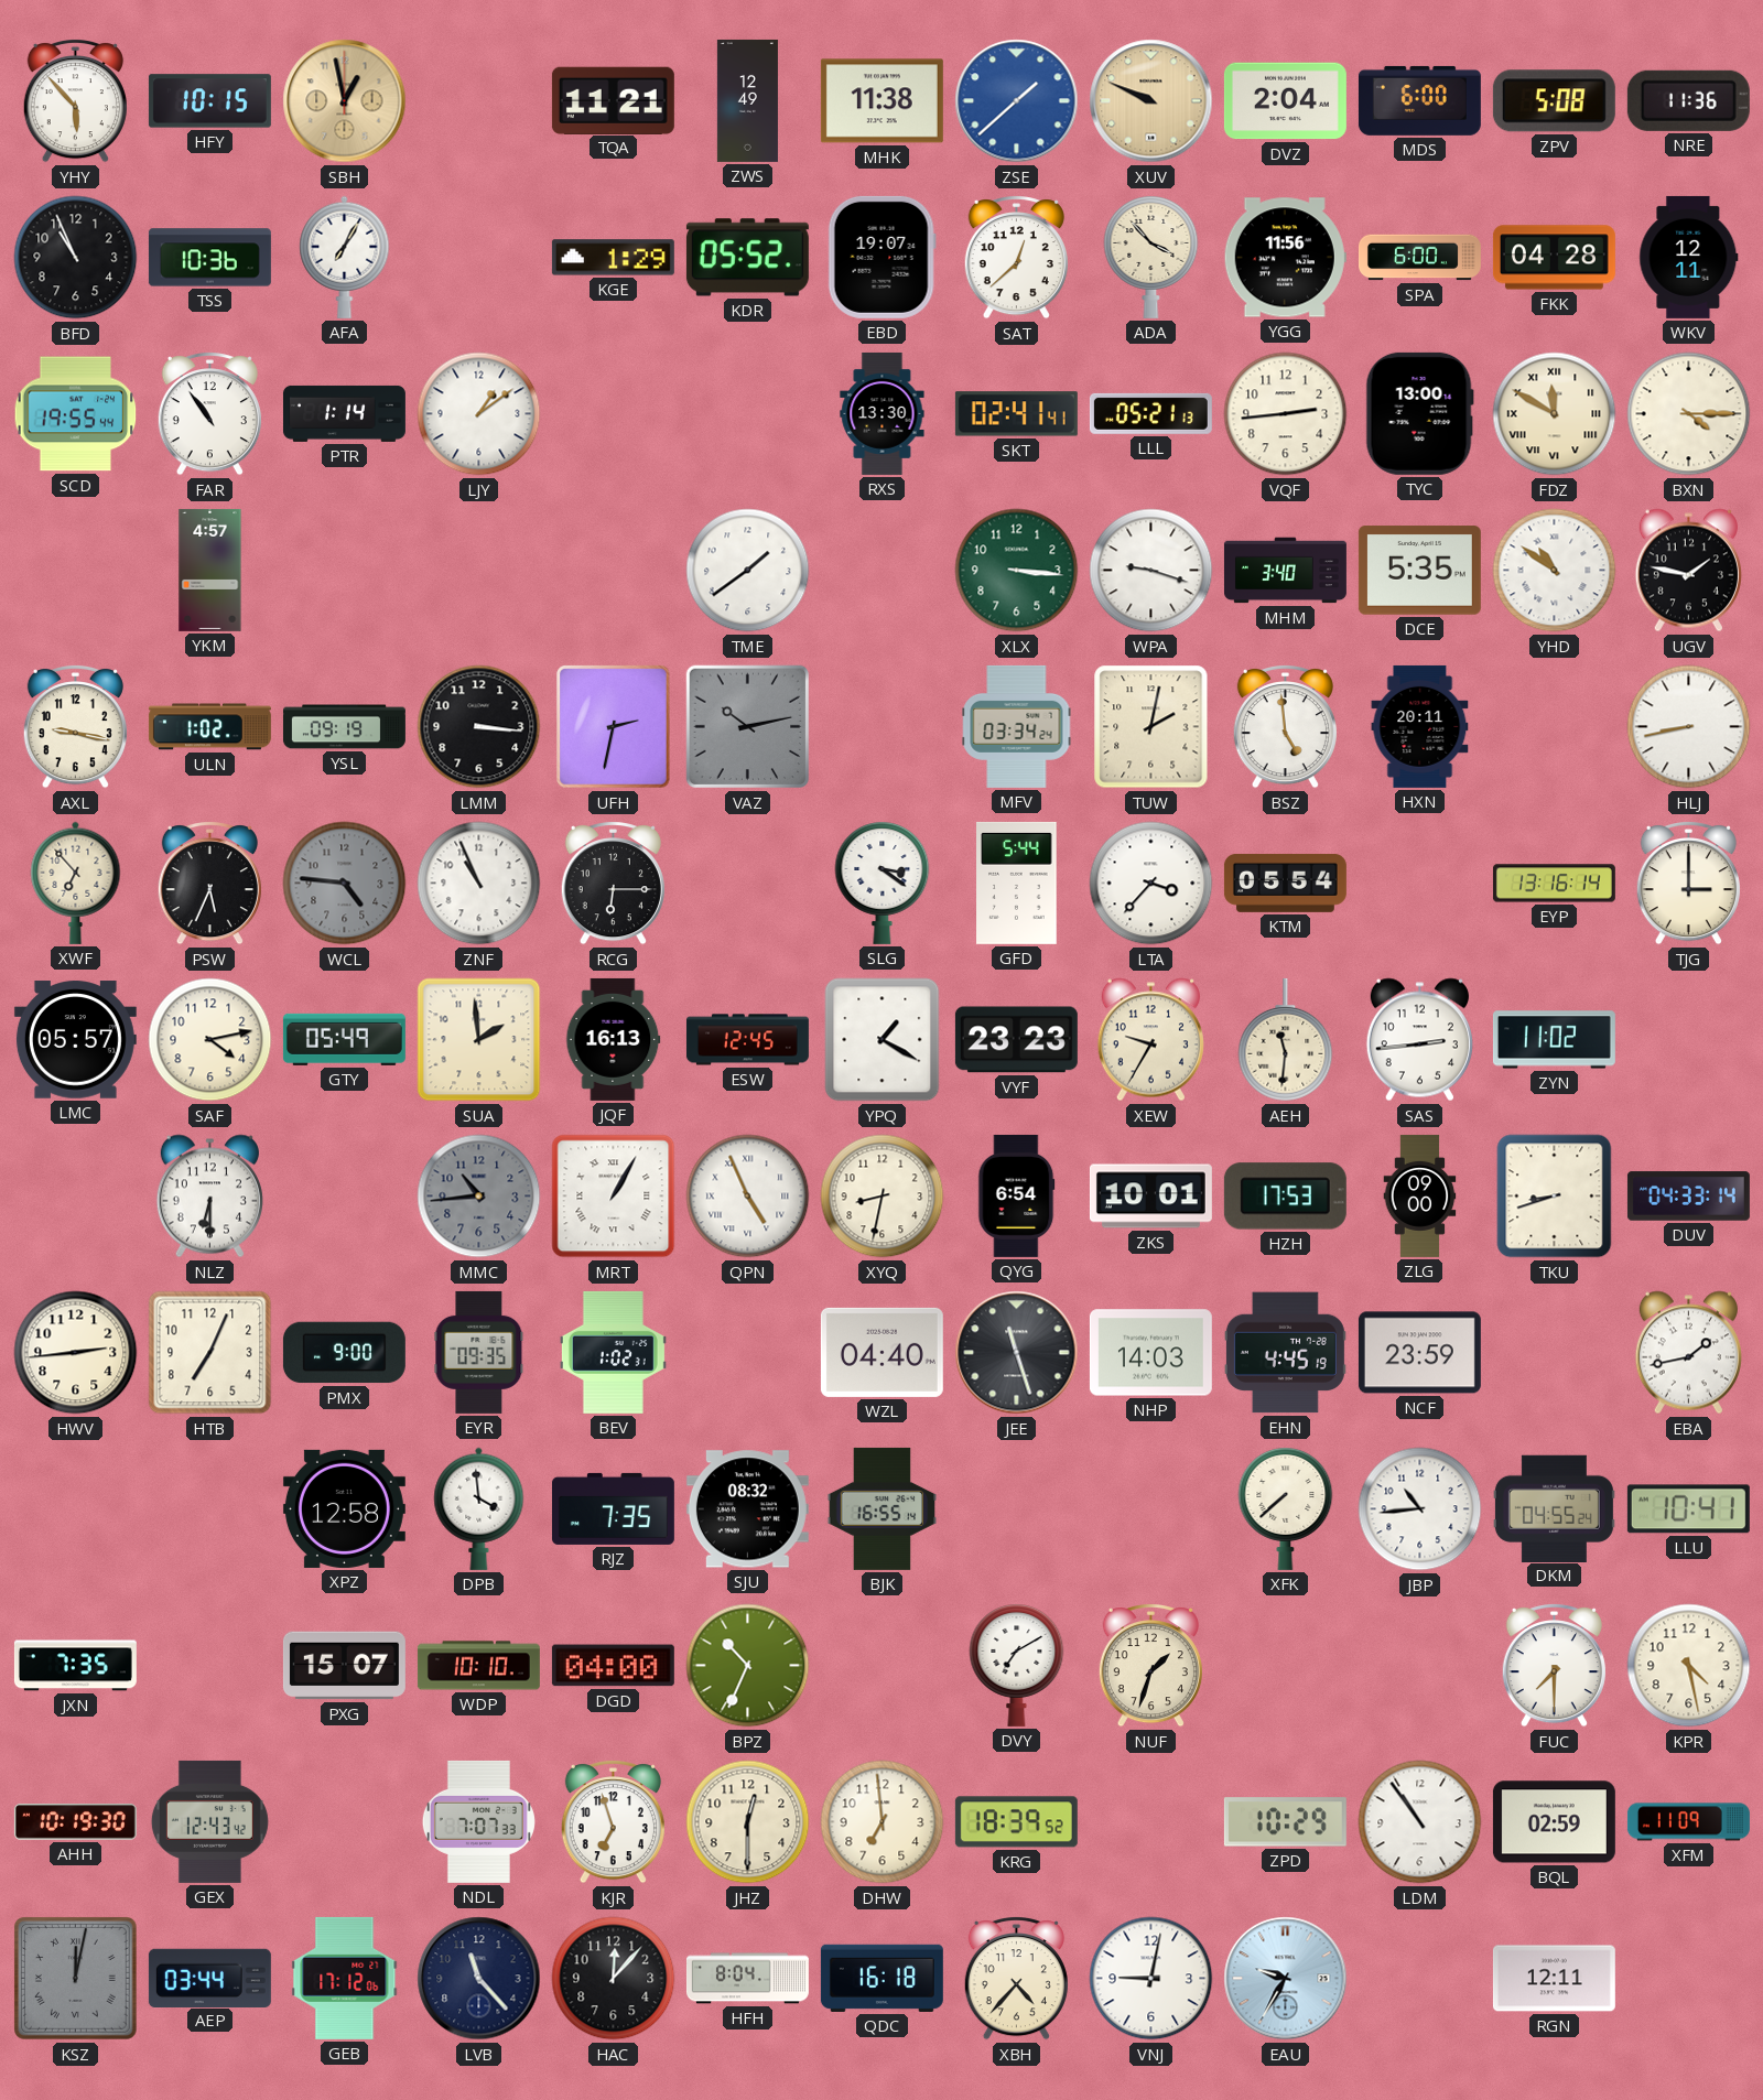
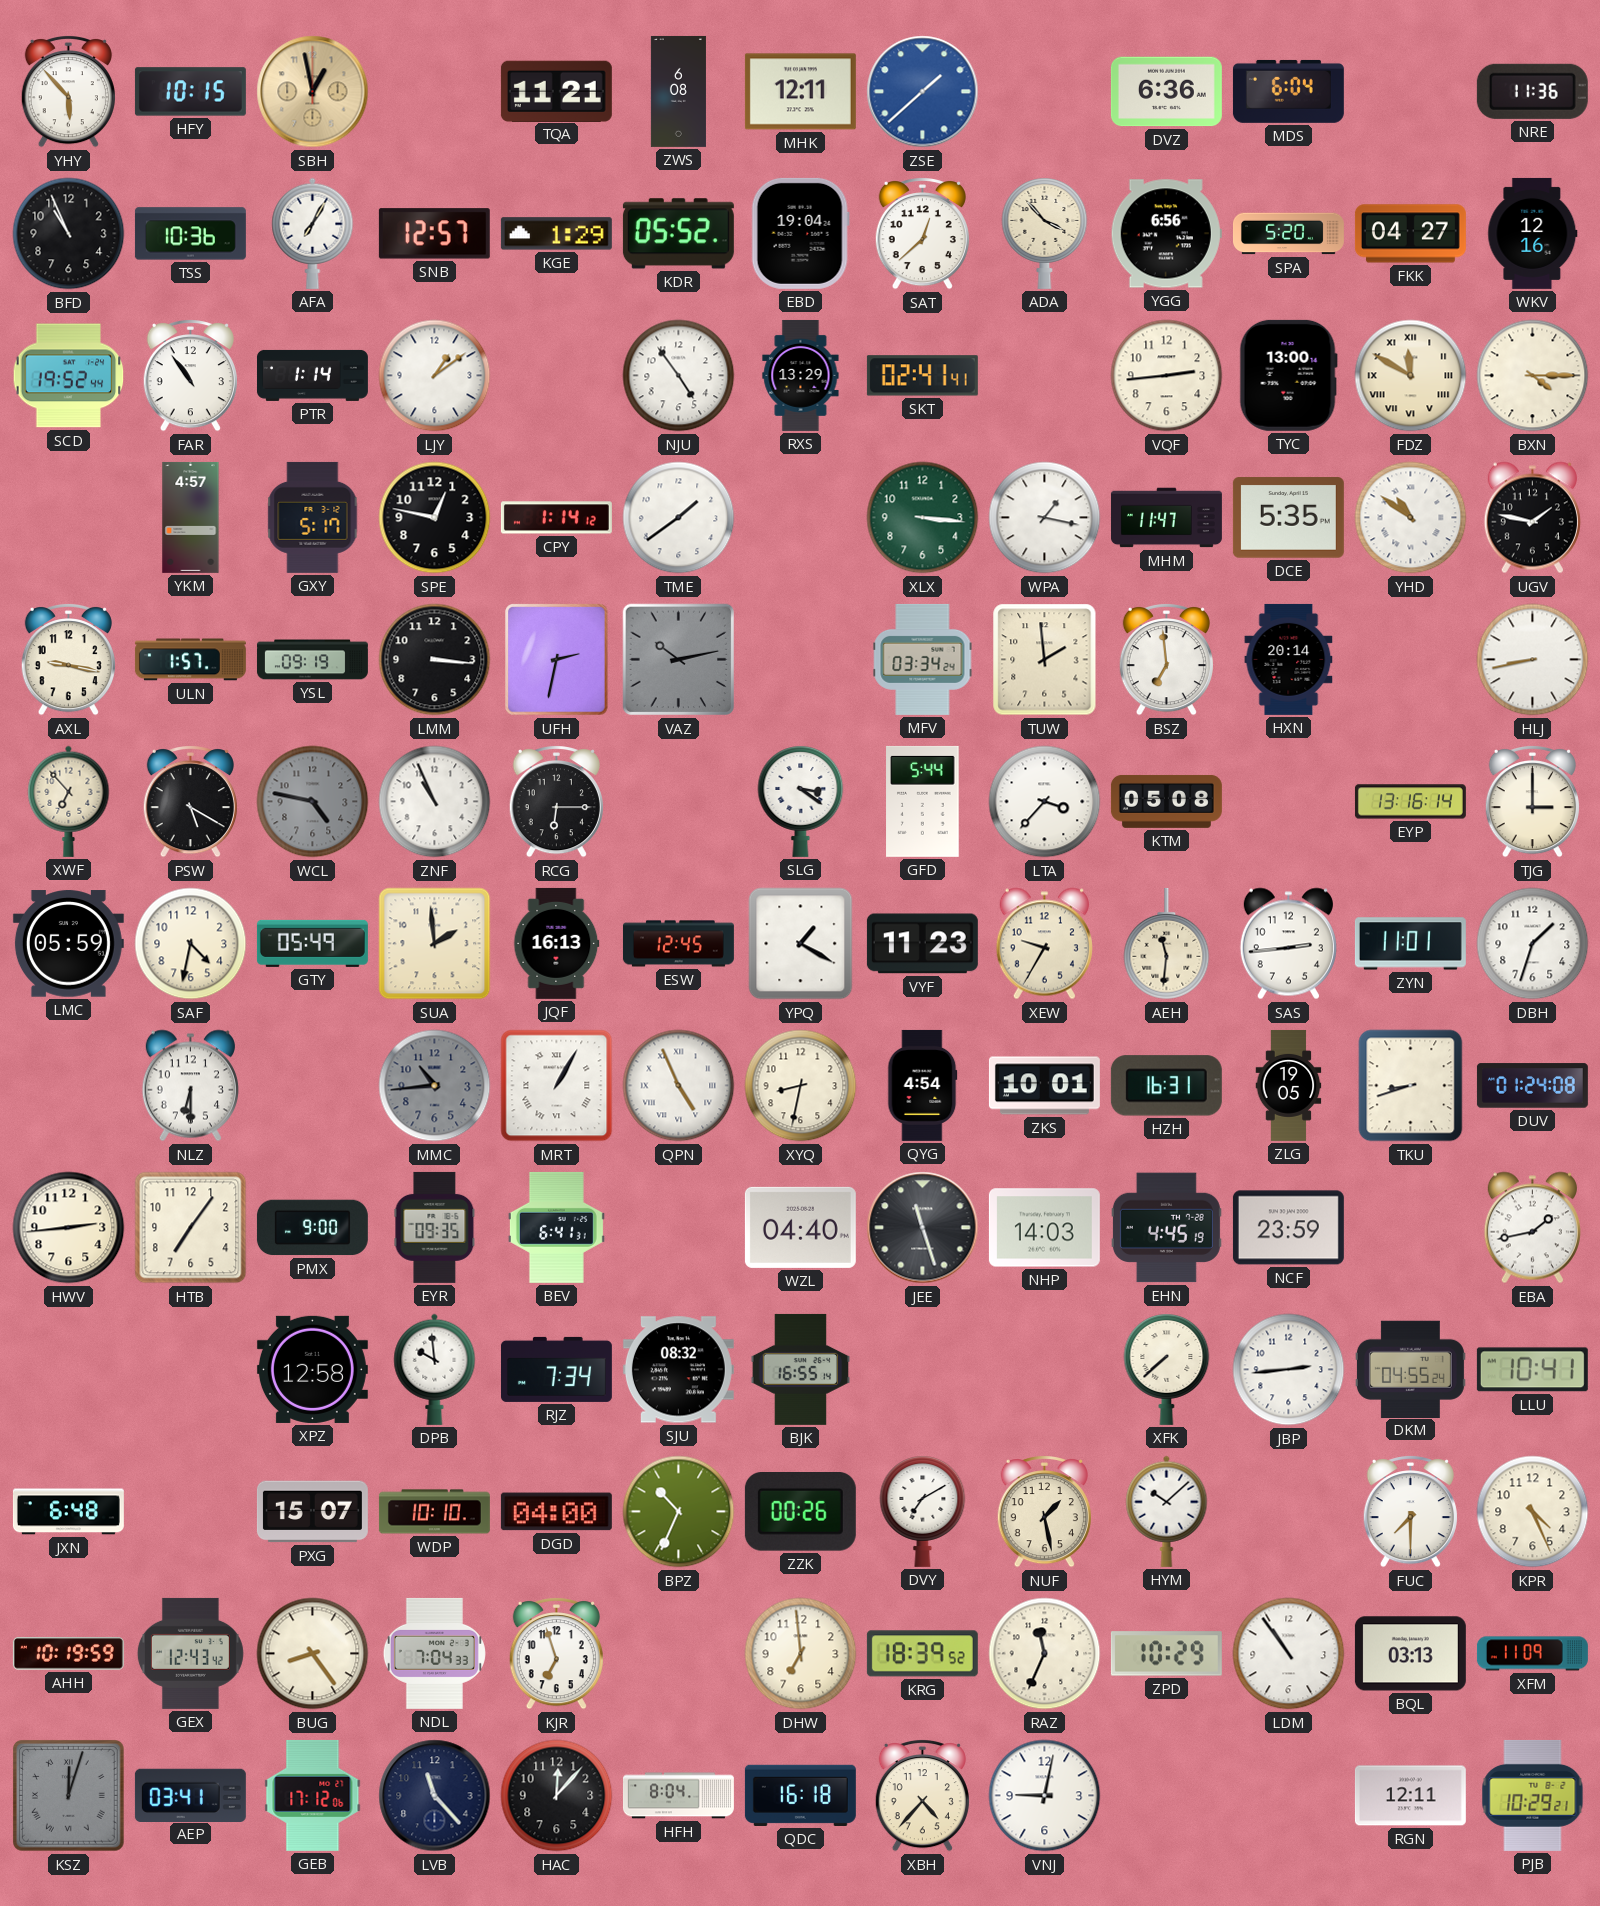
ZWS: 12:49 -> 6:08 (678, 91)
MHK: 11:38 -> 12:11 (800, 92)
XUV: 9:49 -> none (1151, 101)
DVZ: 2:04 -> 6:36 (1166, 92)
MDS: 6:00 -> 6:04 (1288, 91)
ZPV: 5:08 -> none (1554, 101)
SNB: none -> 12:57 (434, 234)
EBD: 19:07 -> 19:04 (800, 233)
YGG: 11:56 -> 6:56 (1166, 234)
SPA: 6:00 -> 5:20 (1288, 234)
FKK: 04:28 -> 04:27 (1410, 234)
WKV: 12:11 -> 12:16 (1533, 233)
SCD: 19:55 -> 19:52 (69, 376)
NJU: none -> 4:54 (679, 376)
RXS: 13:30 -> 13:29 (801, 375)
LLL: 05:21 -> none (1150, 413)
GXY: none -> 5:17 (313, 517)
SPE: none -> 12:47 (435, 518)
CPY: none -> 1:14 (556, 518)
WPA: 9:18 -> 1:17 (1045, 518)
MHM: 3:40 -> 11:47 (1166, 518)
ULN: 1:02 -> 1:57 (190, 660)
TUW: 2:02 -> 1:59 (1045, 660)
BSZ: 4:59 -> 6:59 (1166, 660)
HXN: 20:11 -> 20:14 (1289, 659)
PSW: 5:34 -> 5:20 (190, 802)
WCL: 4:46 -> 4:47 (313, 802)
KTM: 05:54 -> 05:08 (1166, 801)
LMC: 05:57 -> 05:59 (68, 944)
SAF: 4:13 -> 4:32 (191, 944)
VYF: 23:23 -> 11:23 (922, 944)
ZYN: 11:02 -> 11:01 (1410, 944)
DBH: none -> 1:33 (1533, 944)
QYG: 6:54 -> 4:54 (922, 1085)
HZH: 17:53 -> 16:31 (1166, 1086)
ZLG: 09:00 -> 19:05 (1289, 1085)
DUV: 04:33 -> 01:24 (1532, 1086)
HTB: 7:04 -> 7:06 (191, 1228)
BEV: 1:02 -> 6:41 (556, 1227)
DPB: 3:59 -> 9:59 (435, 1369)
RJZ: 7:35 -> 7:34 (556, 1369)
JBP: 10:44 -> 2:44 (1289, 1370)
JXN: 7:35 -> 6:48 (68, 1512)
ZZK: none -> 00:26 (800, 1512)
NUF: 1:33 -> 1:28 (1044, 1512)
HYM: none -> 10:08 (1167, 1511)
KPR: 4:28 -> 4:26 (1533, 1512)
AHH: 10:19:30 -> 10:19:59 (68, 1654)
BUG: none -> 8:24 (313, 1654)
NDL: 7:07 -> 7:04 (434, 1653)
JHZ: 12:30 -> none (748, 1822)
RAZ: none -> 11:34 (1045, 1654)
BQL: 02:59 -> 03:13 (1410, 1654)
KSZ: 12:02 -> 12:03 (69, 1796)
AEP: 03:44 -> 03:41 (190, 1795)
EAU: 9:35 -> none (1286, 1979)
PJB: none -> 10:29 (1533, 1795)
